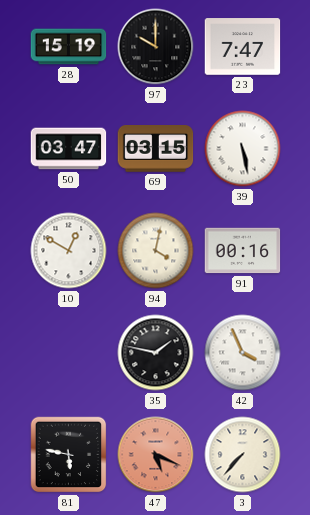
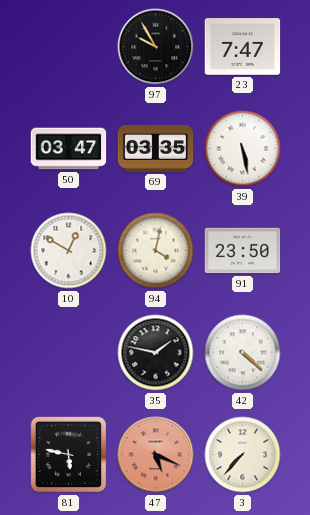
28: 15:19 -> none (69, 47)
97: 10:00 -> 9:55 (156, 47)
69: 03:15 -> 03:35 (156, 149)
91: 00:16 -> 23:50 (243, 251)
42: 3:56 -> 4:22 (243, 353)
